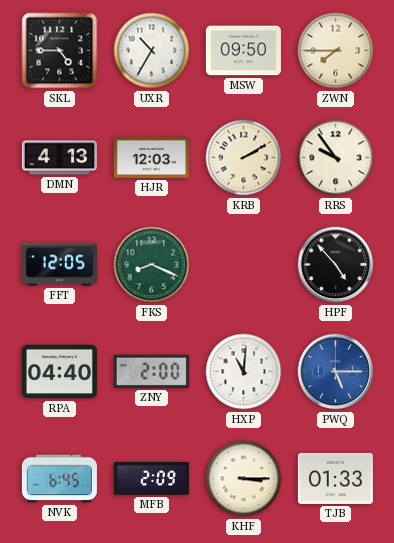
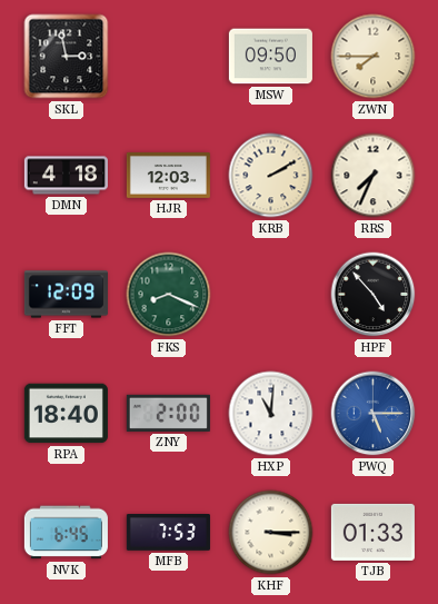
SKL: 4:45 -> 2:58 (67, 57)
UXR: 10:35 -> none (152, 51)
DMN: 4:13 -> 4:18 (66, 176)
RRS: 9:54 -> 7:34 (374, 176)
FFT: 12:05 -> 12:09 (66, 295)
RPA: 04:40 -> 18:40 (66, 414)
MFB: 2:09 -> 7:53 (168, 533)
